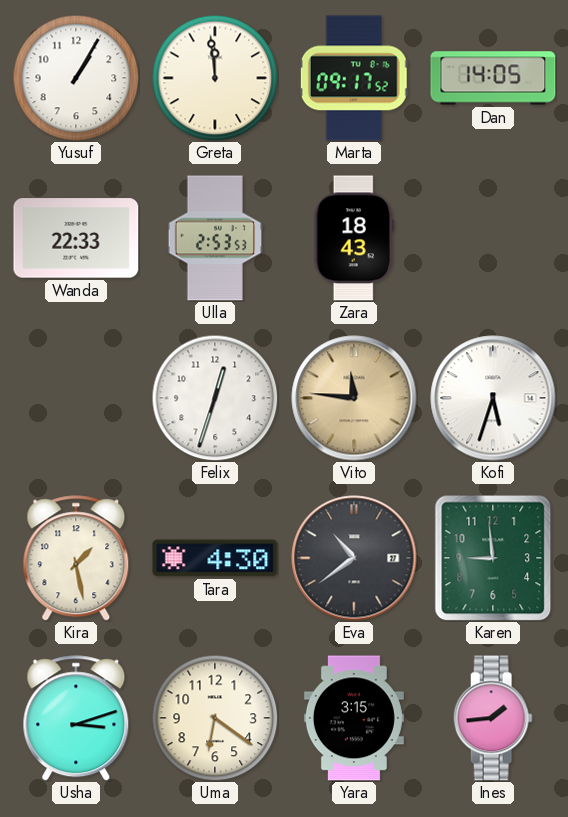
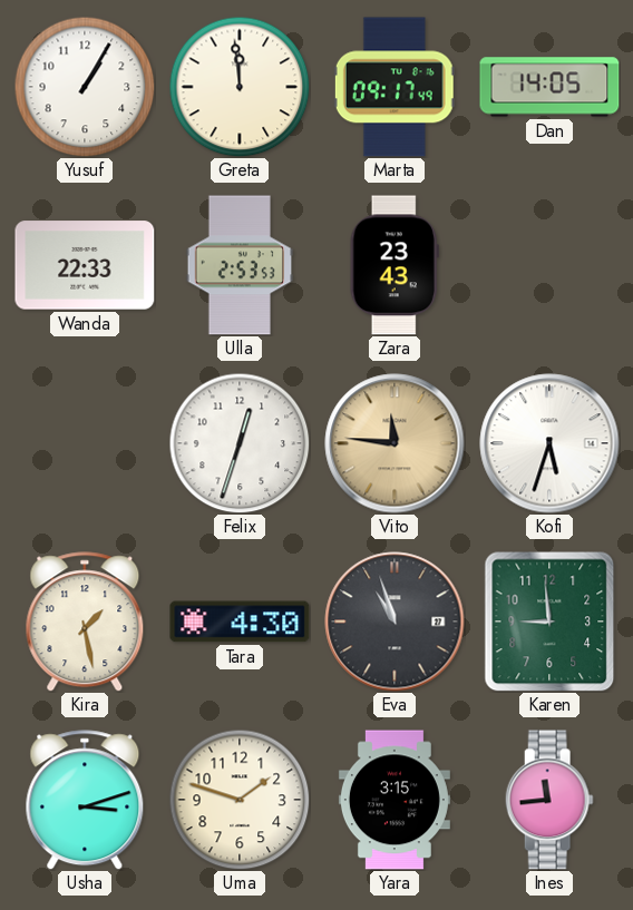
Marta: 09:17:52 -> 09:17:49 (395, 87)
Zara: 18:43 -> 23:43 (395, 265)
Eva: 10:39 -> 10:57 (395, 622)
Uma: 6:21 -> 1:48 (240, 800)
Ines: 1:44 -> 11:44 (549, 800)
